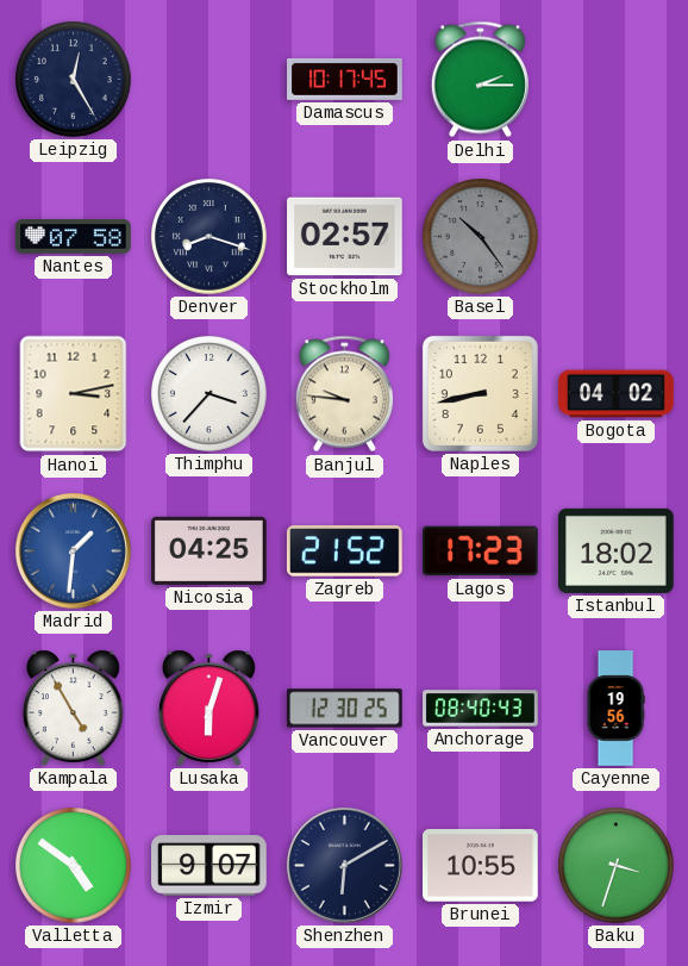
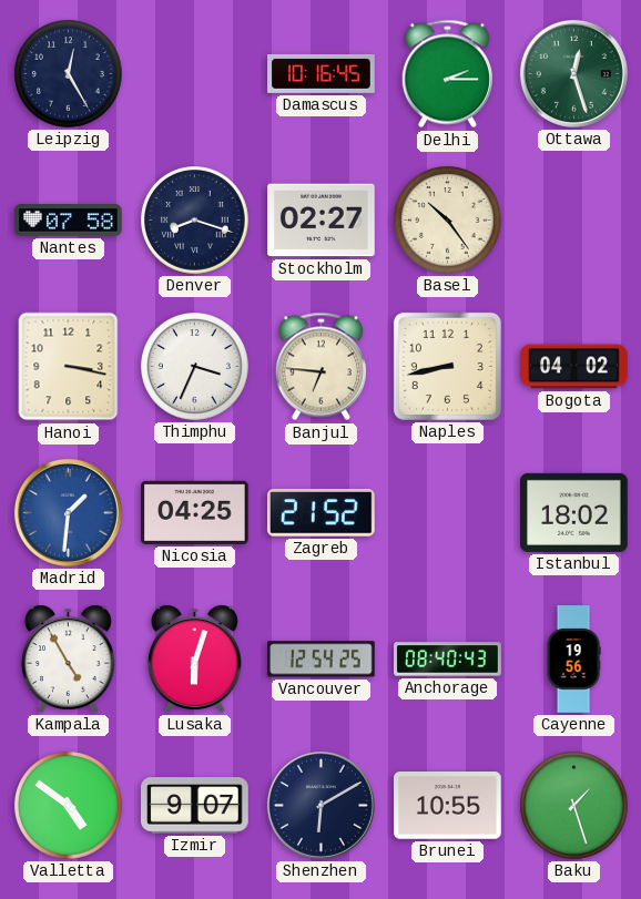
Damascus: 10:17 -> 10:16 (322, 73)
Ottawa: none -> 12:27 (573, 73)
Stockholm: 02:57 -> 02:27 (322, 221)
Basel dial: grey -> cream (448, 221)
Hanoi: 3:13 -> 3:17 (69, 367)
Thimphu: 3:37 -> 3:34 (195, 367)
Banjul: 9:46 -> 6:46 (320, 367)
Lagos: 17:23 -> none (481, 551)
Vancouver: 12:30 -> 12:54 (322, 660)
Baku: 3:33 -> 1:27 (574, 806)
